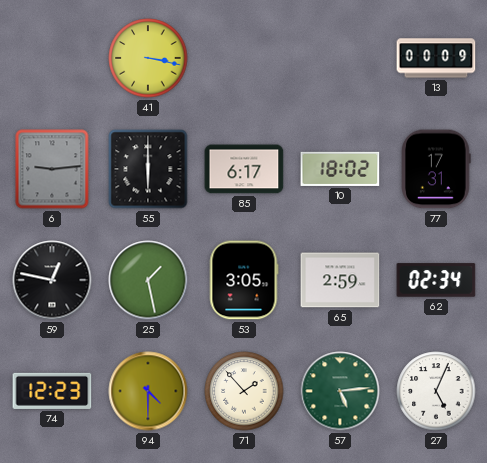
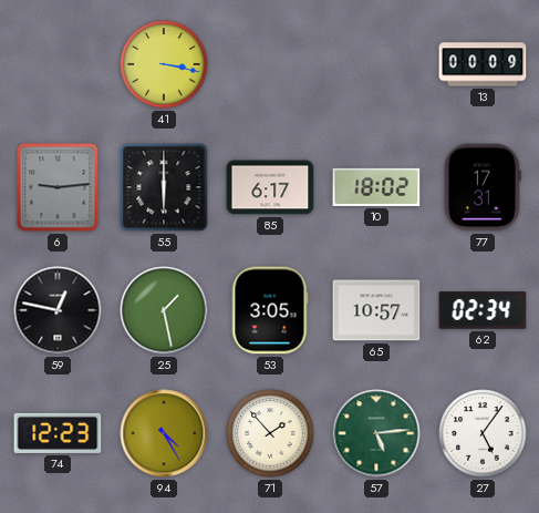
65: 2:59 -> 10:57 (376, 310)
94: 4:30 -> 4:25 (164, 433)
27: 5:04 -> 5:06 (483, 433)
